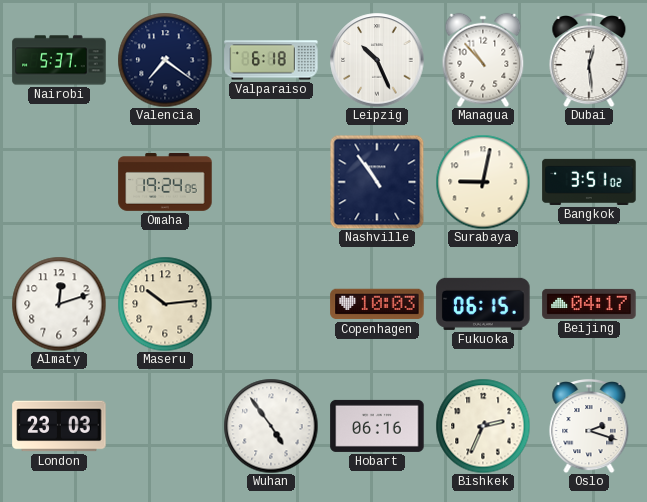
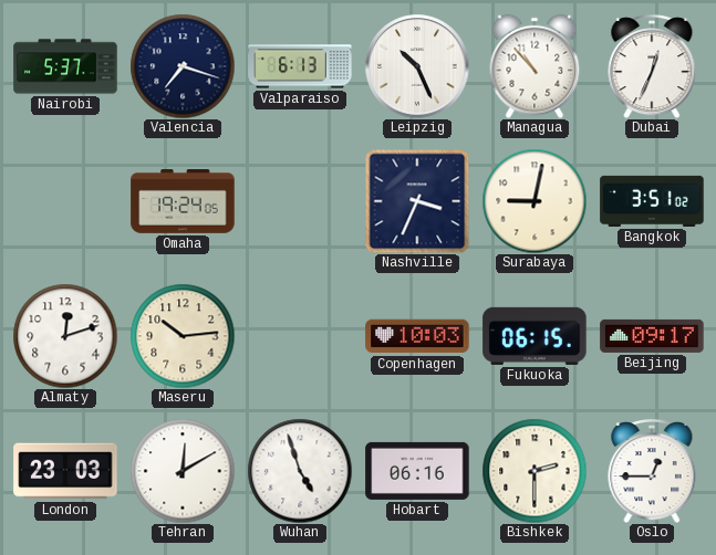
Valencia: 7:21 -> 7:18 (183, 66)
Valparaiso: 6:18 -> 6:13 (300, 66)
Dubai: 12:29 -> 12:34 (652, 67)
Nashville: 10:54 -> 3:34 (417, 201)
Beijing: 04:17 -> 09:17 (652, 336)
Tehran: none -> 12:10 (183, 471)
Wuhan: 4:54 -> 4:57 (300, 471)
Bishkek: 2:34 -> 2:30 (535, 471)
Oslo: 2:18 -> 12:45 (652, 472)
